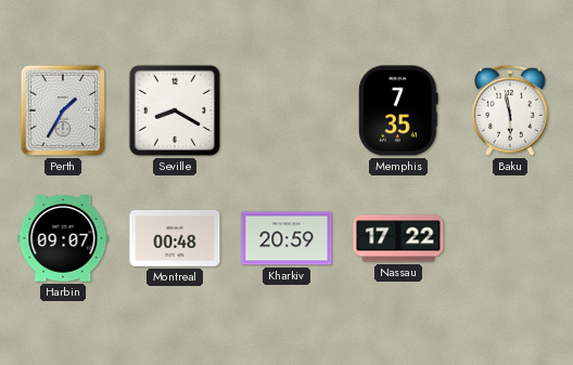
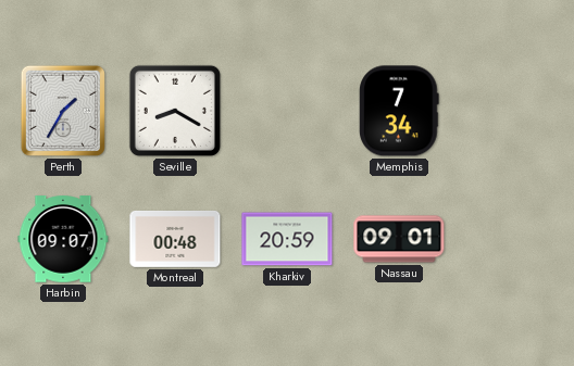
Memphis: 7:35 -> 7:34 (399, 111)
Baku: 5:58 -> none (510, 110)
Nassau: 17:22 -> 09:01 (399, 239)
